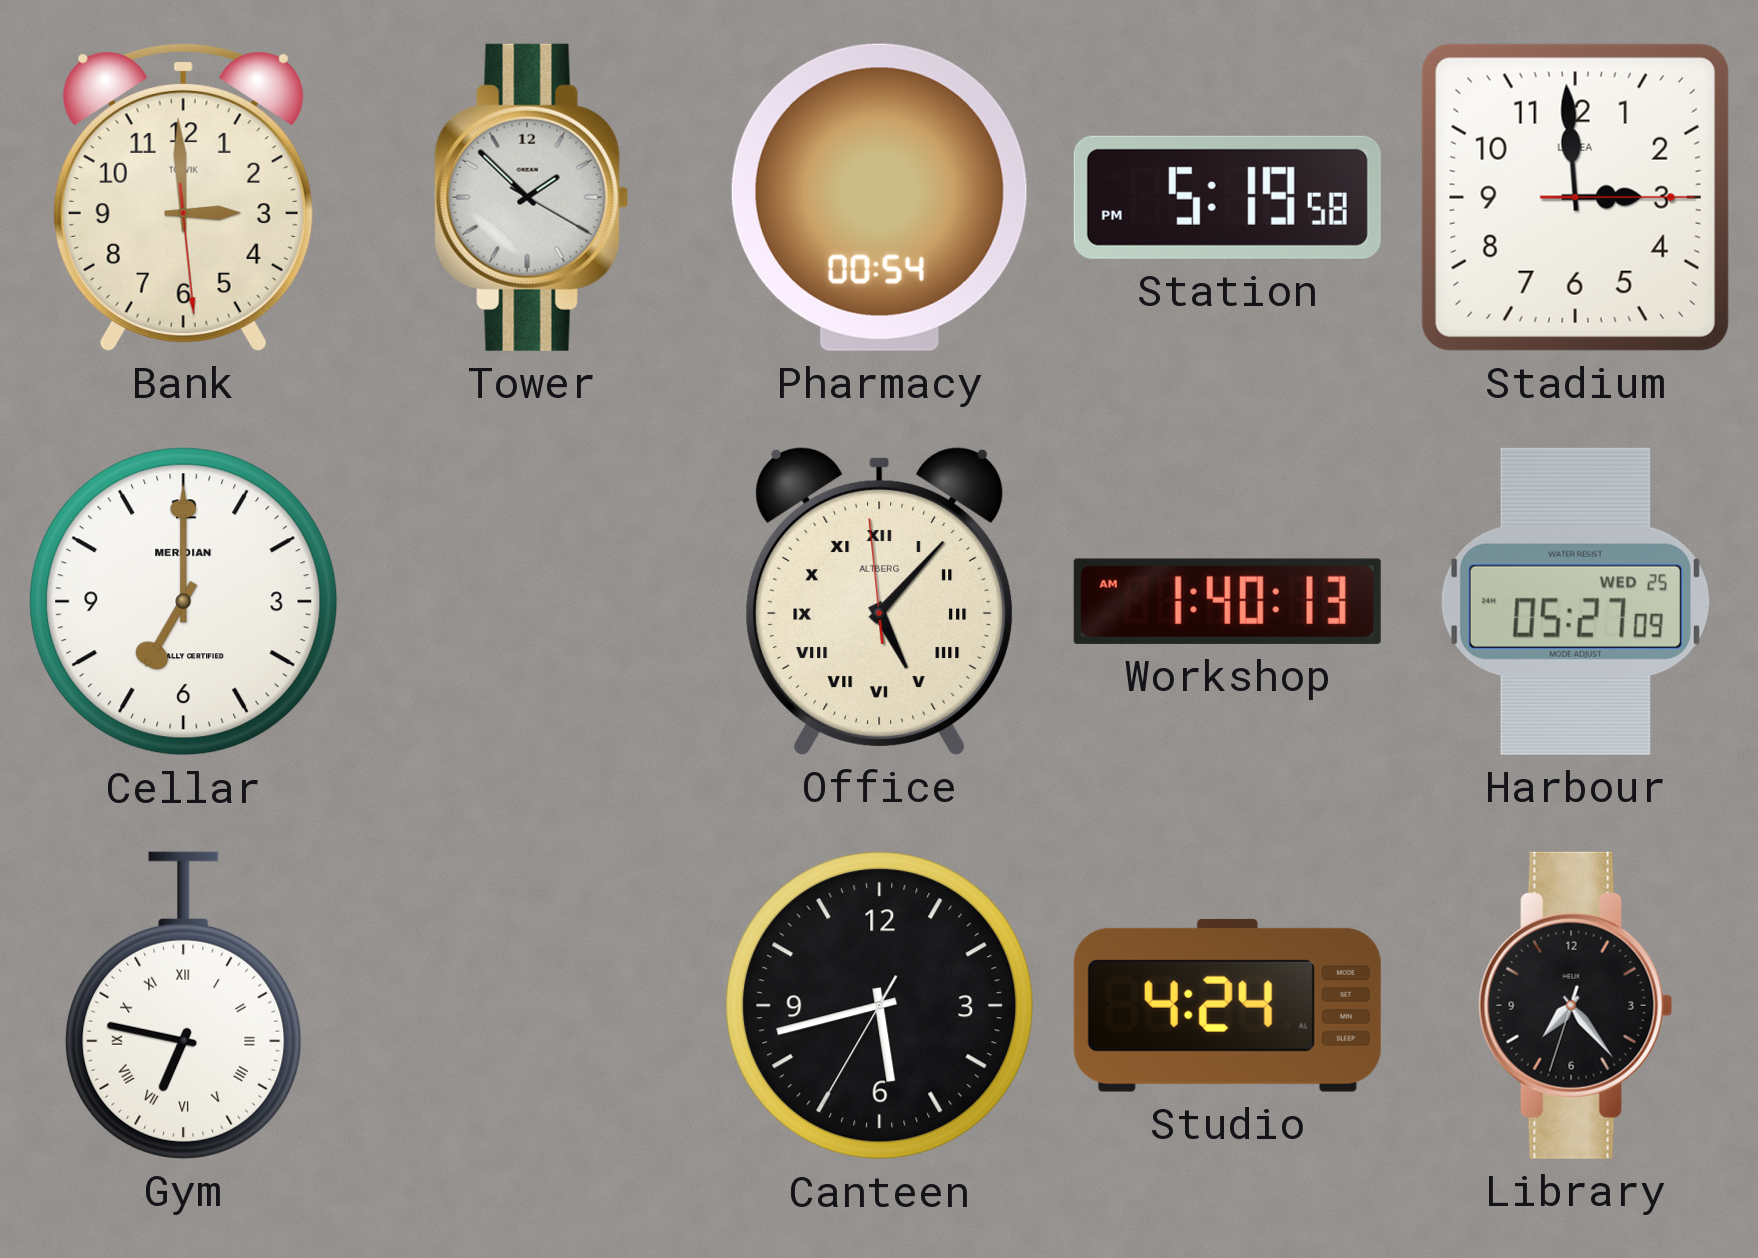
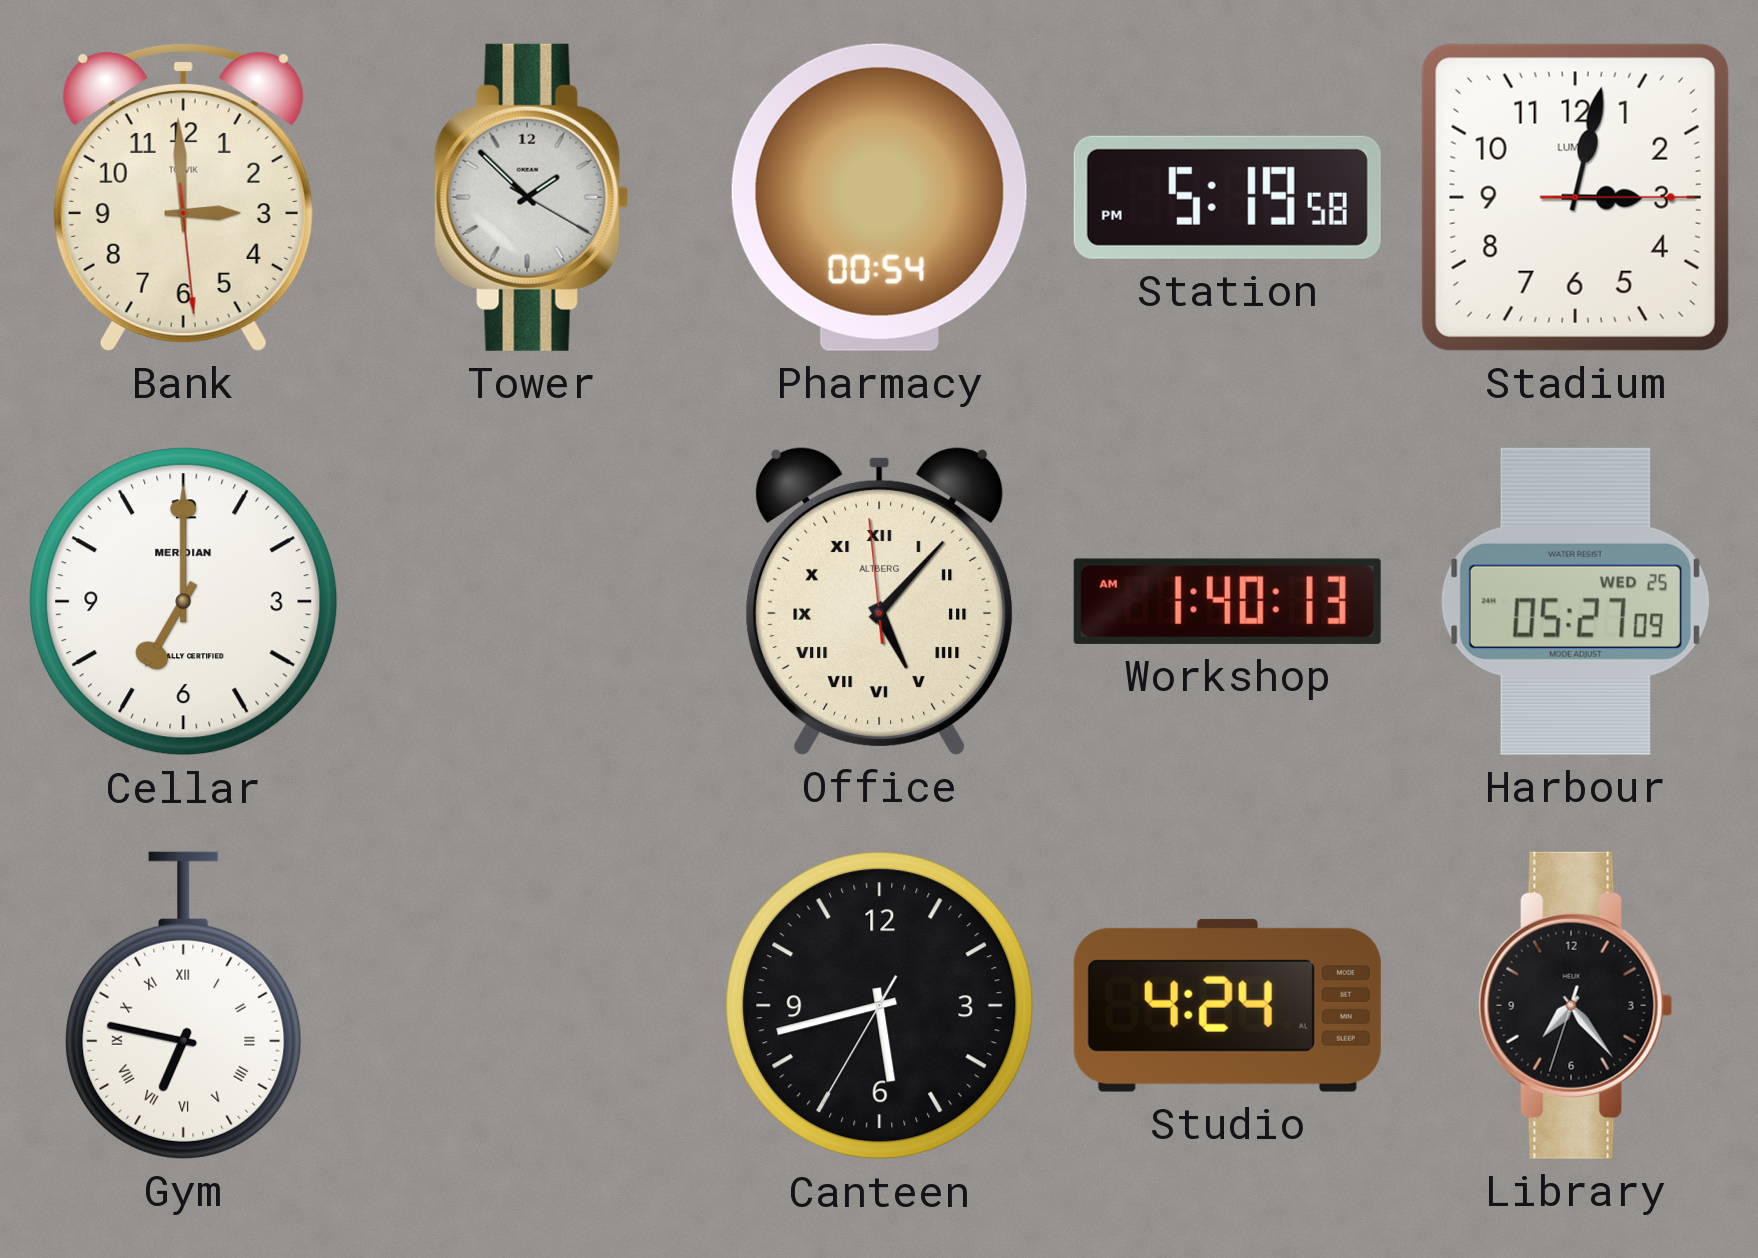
Stadium: 2:59 -> 3:02 (1575, 197)
